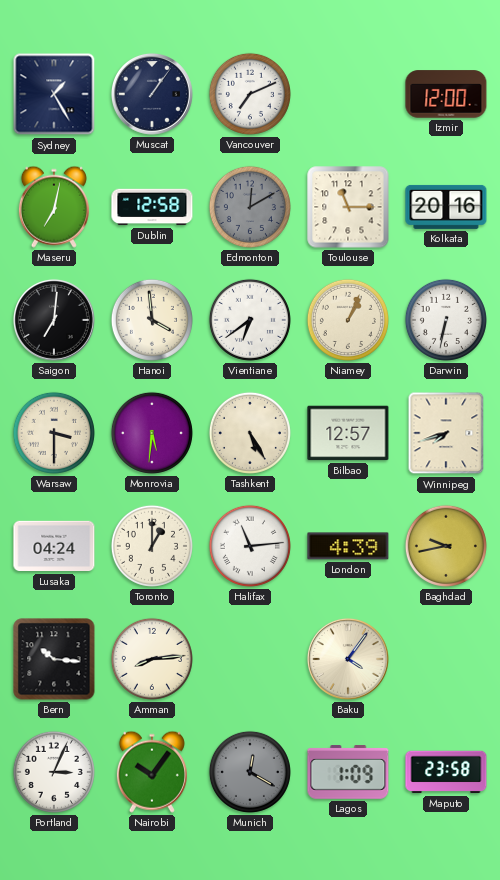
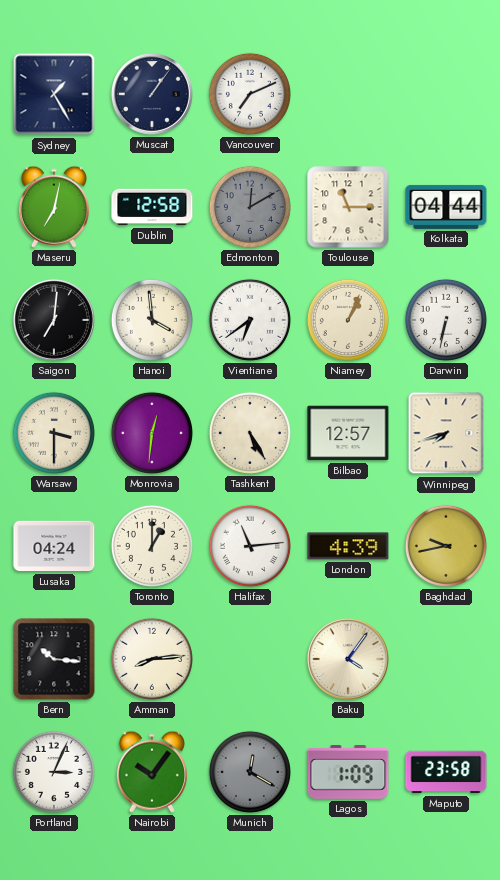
Izmir: 12:00 -> none (446, 94)
Kolkata: 20:16 -> 04:44 (446, 207)
Monrovia: 5:31 -> 12:31 (152, 433)
